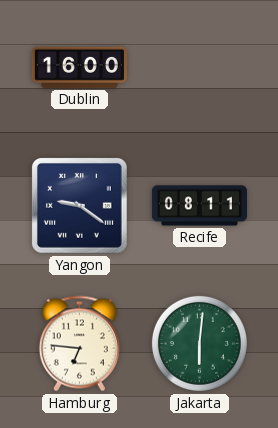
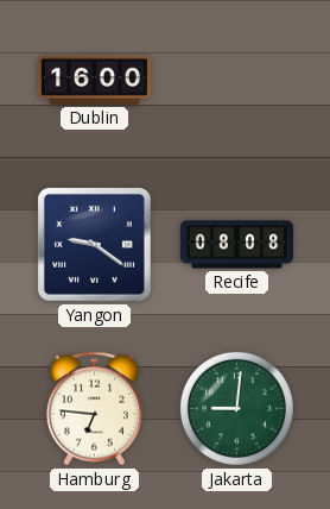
Recife: 08:11 -> 08:08 (236, 245)
Jakarta: 6:01 -> 9:01 (236, 408)
